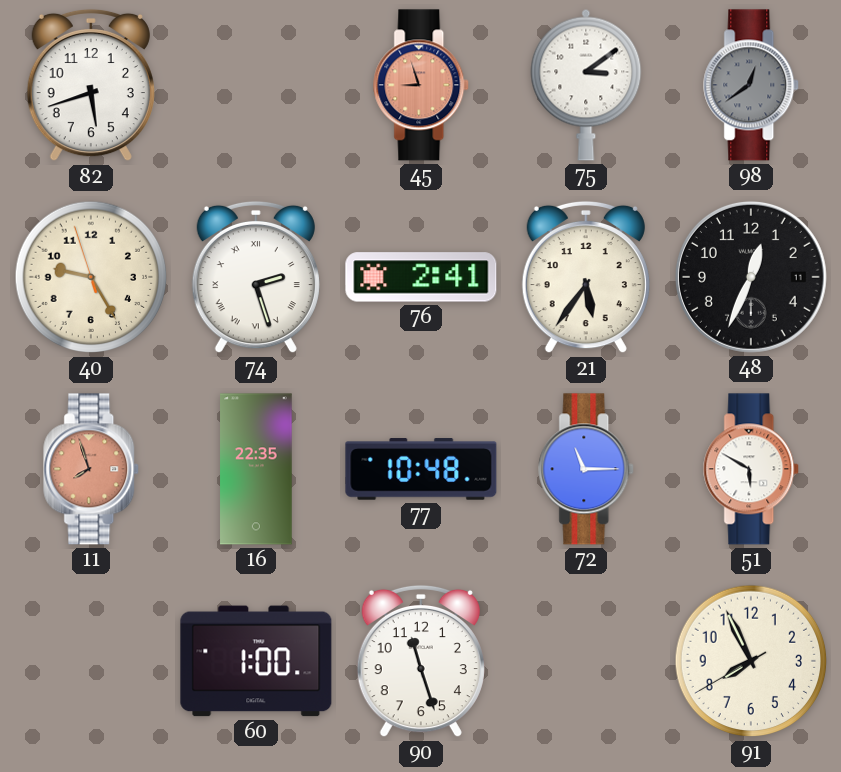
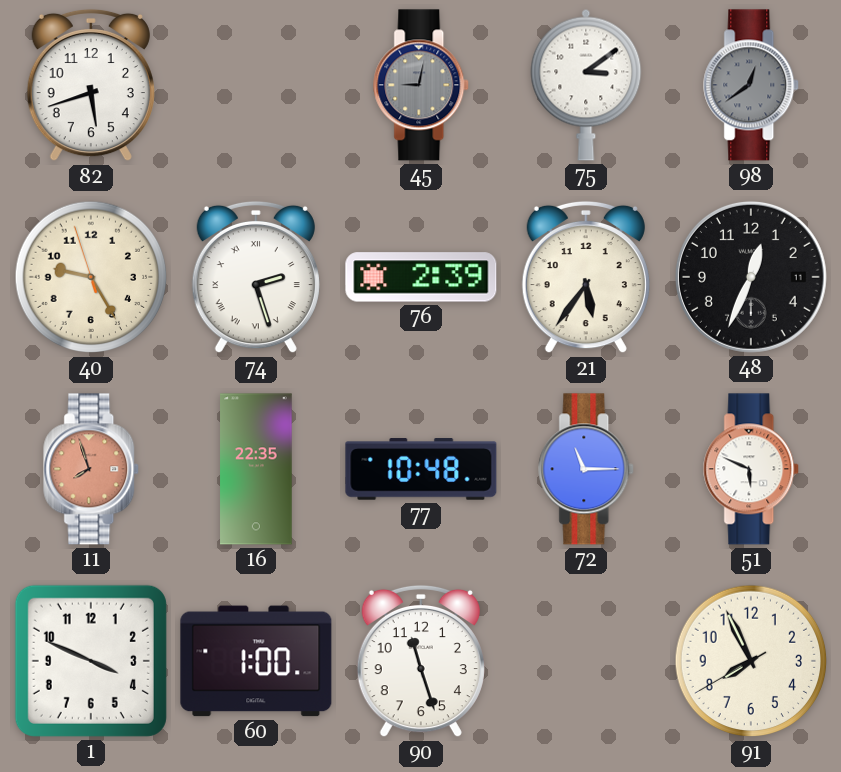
45: 8:57 -> 9:02 (422, 85)
45 dial: salmon -> grey (422, 85)
76: 2:41 -> 2:39 (421, 277)
51: 5:50 -> 5:49 (752, 469)
1: none -> 3:49 (91, 661)
